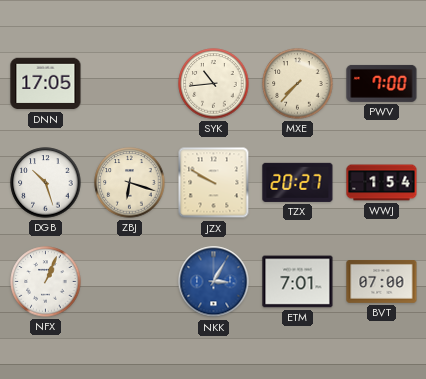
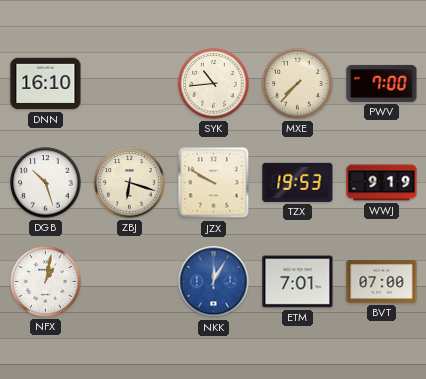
DNN: 17:05 -> 16:10 (46, 84)
TZX: 20:27 -> 19:53 (298, 182)
WWJ: 1:54 -> 9:19 (382, 183)
NFX: 1:04 -> 1:02 (46, 282)
NKK: 3:05 -> 12:05 (214, 282)
